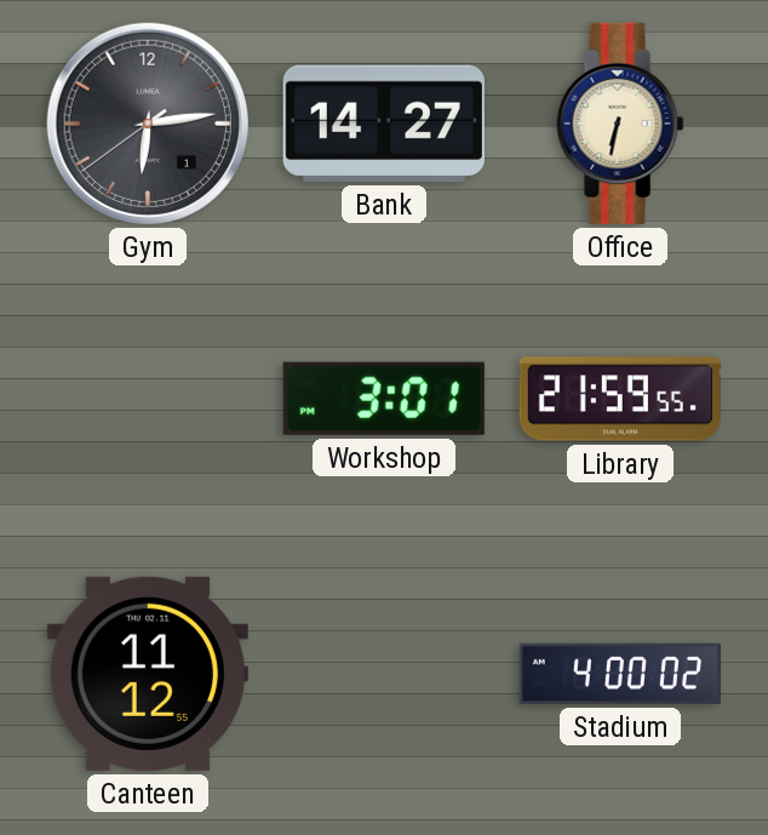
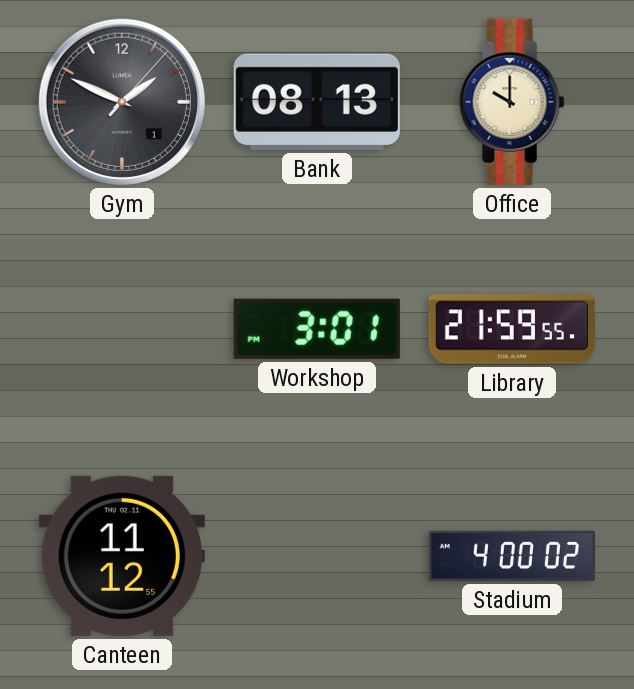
Gym: 6:13 -> 1:49 (122, 102)
Bank: 14:27 -> 08:13 (317, 102)
Office: 6:32 -> 10:00 (512, 102)
